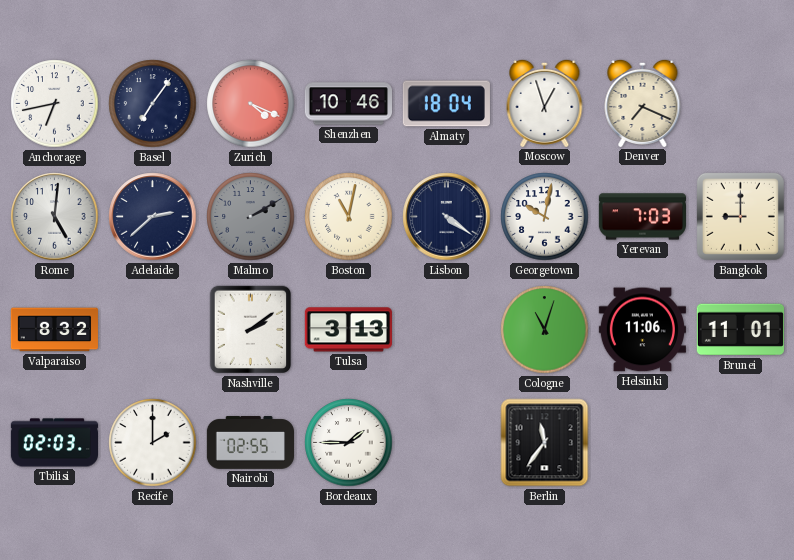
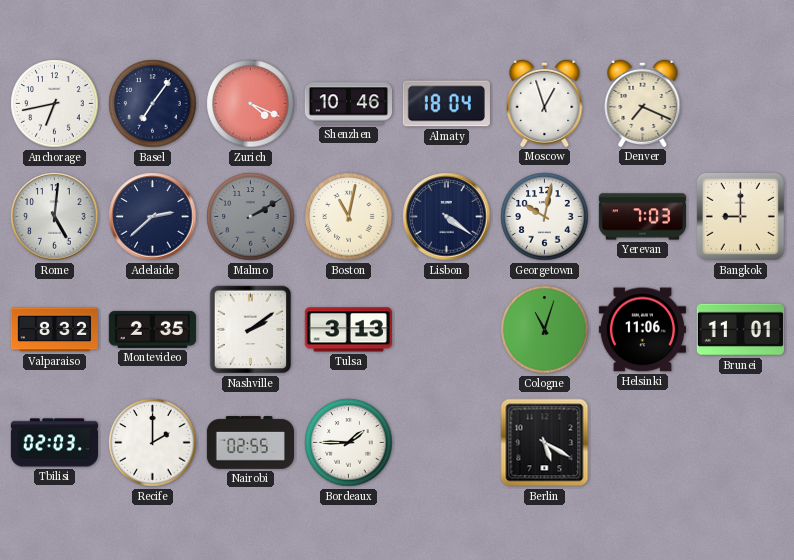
Montevideo: none -> 2:35 (152, 329)
Berlin: 11:36 -> 5:20 (545, 443)
